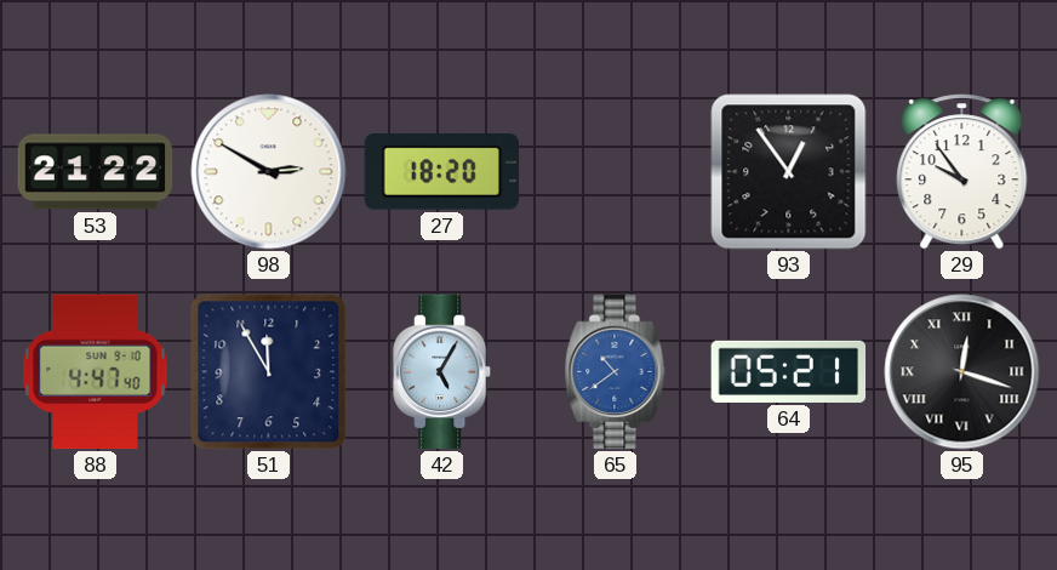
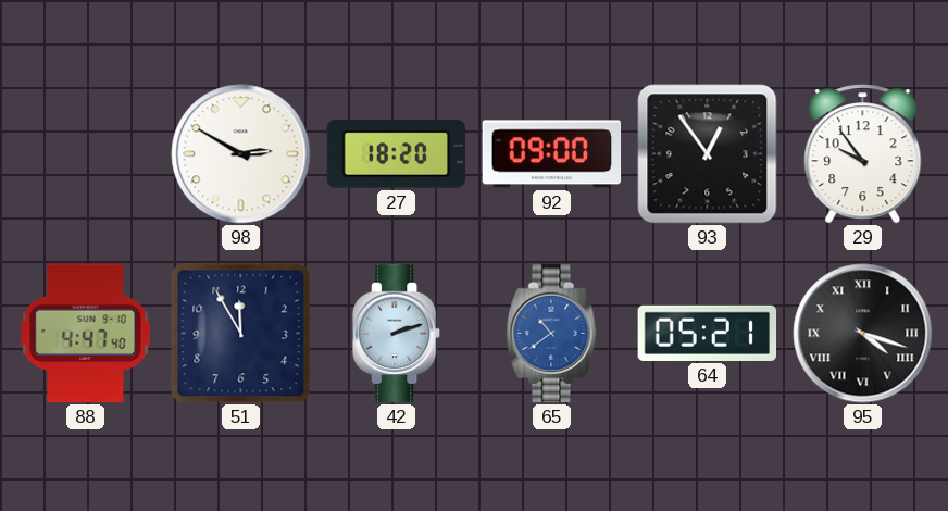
53: 21:22 -> none (96, 172)
92: none -> 09:00 (552, 154)
42: 5:05 -> 2:12 (397, 334)
95: 12:18 -> 4:18 (863, 334)
